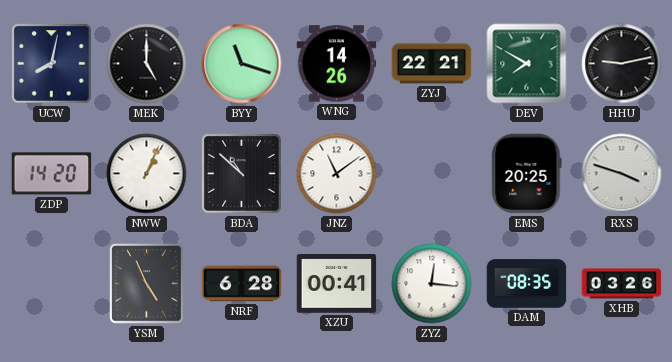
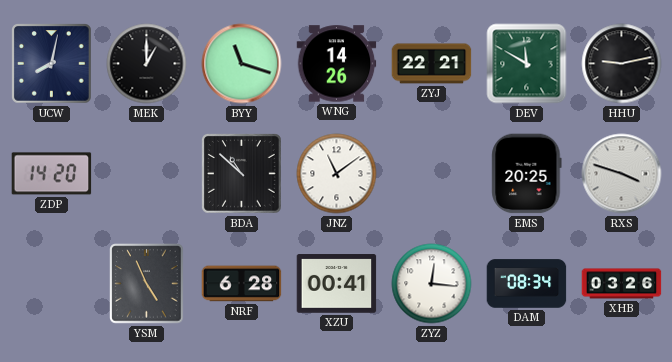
MEK: 5:00 -> 1:00 (147, 64)
DEV: 7:50 -> 11:50 (527, 64)
NWW: 1:04 -> none (147, 174)
DAM: 08:35 -> 08:34 (527, 284)
